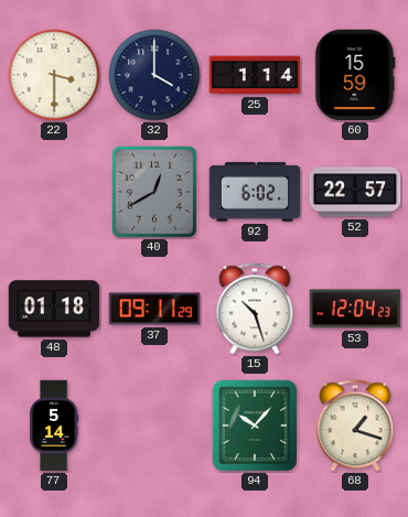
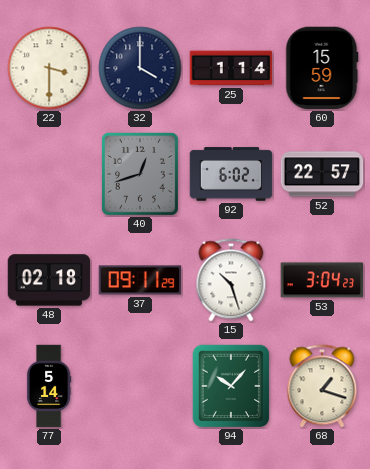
40: 12:40 -> 12:42 (140, 174)
48: 01:18 -> 02:18 (49, 280)
53: 12:04 -> 3:04 (322, 280)
